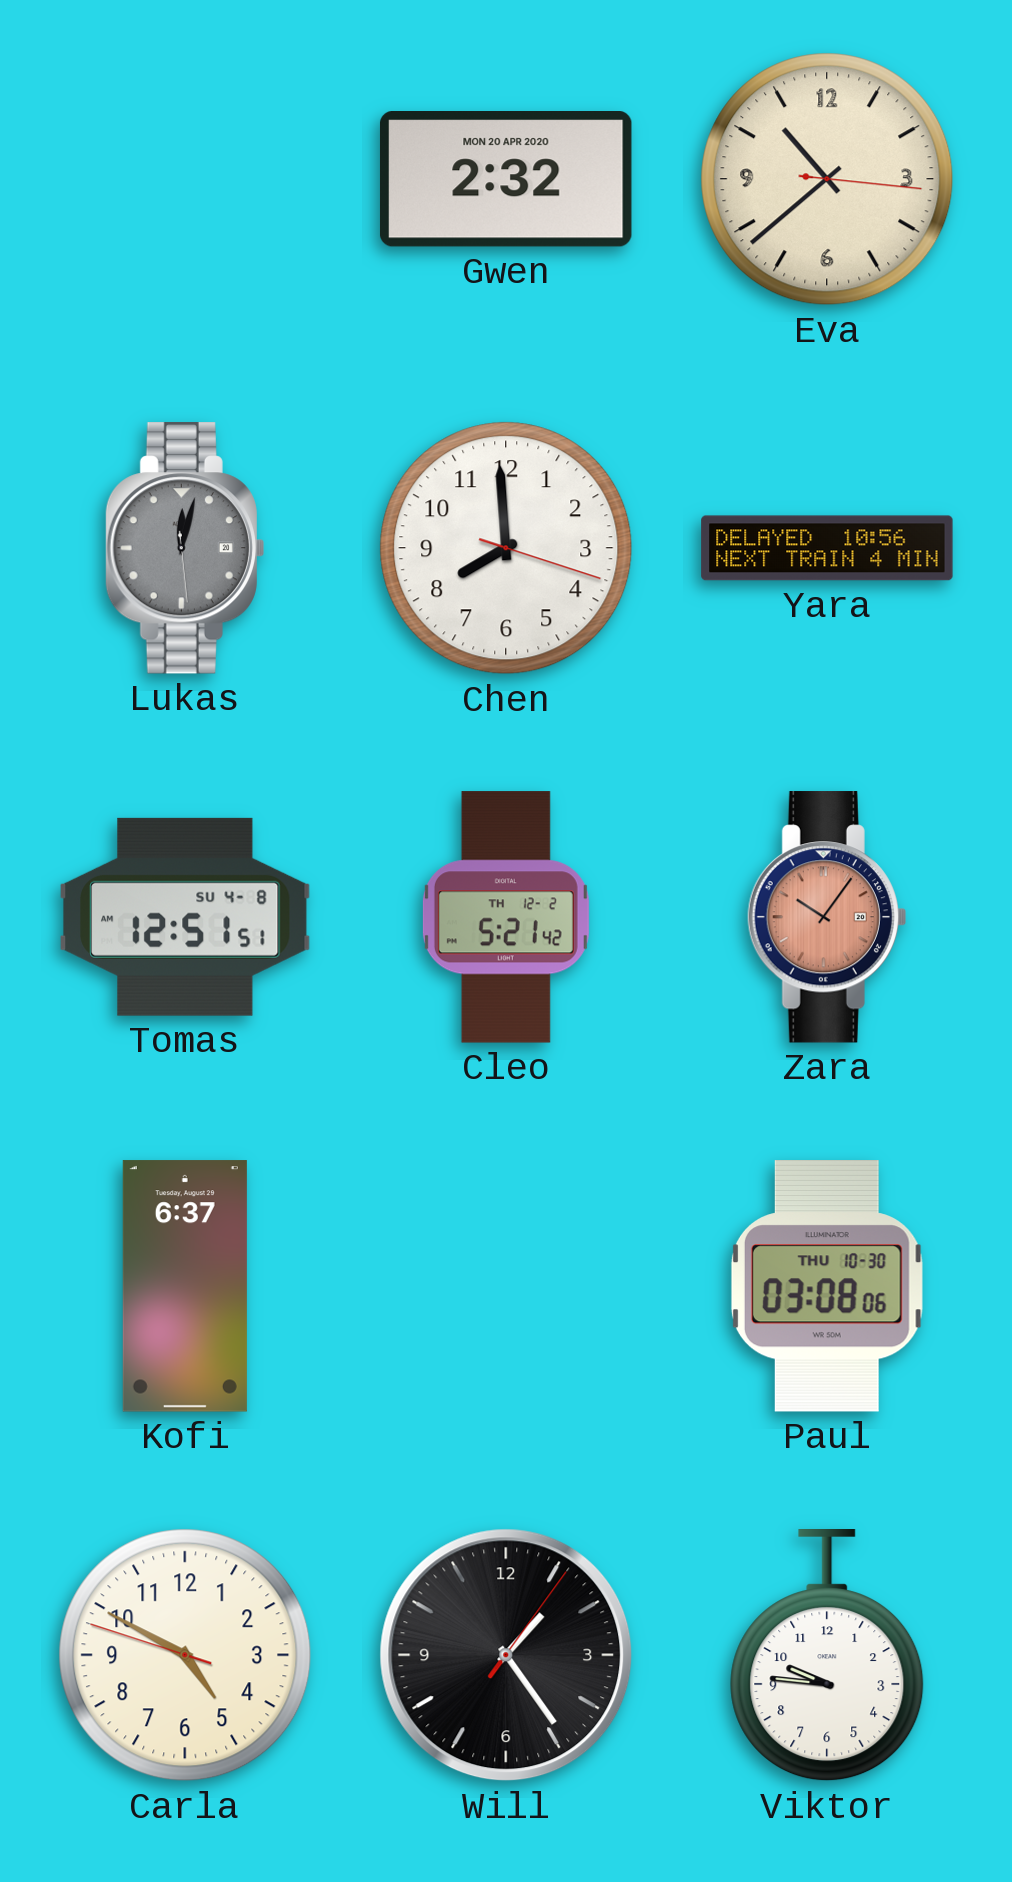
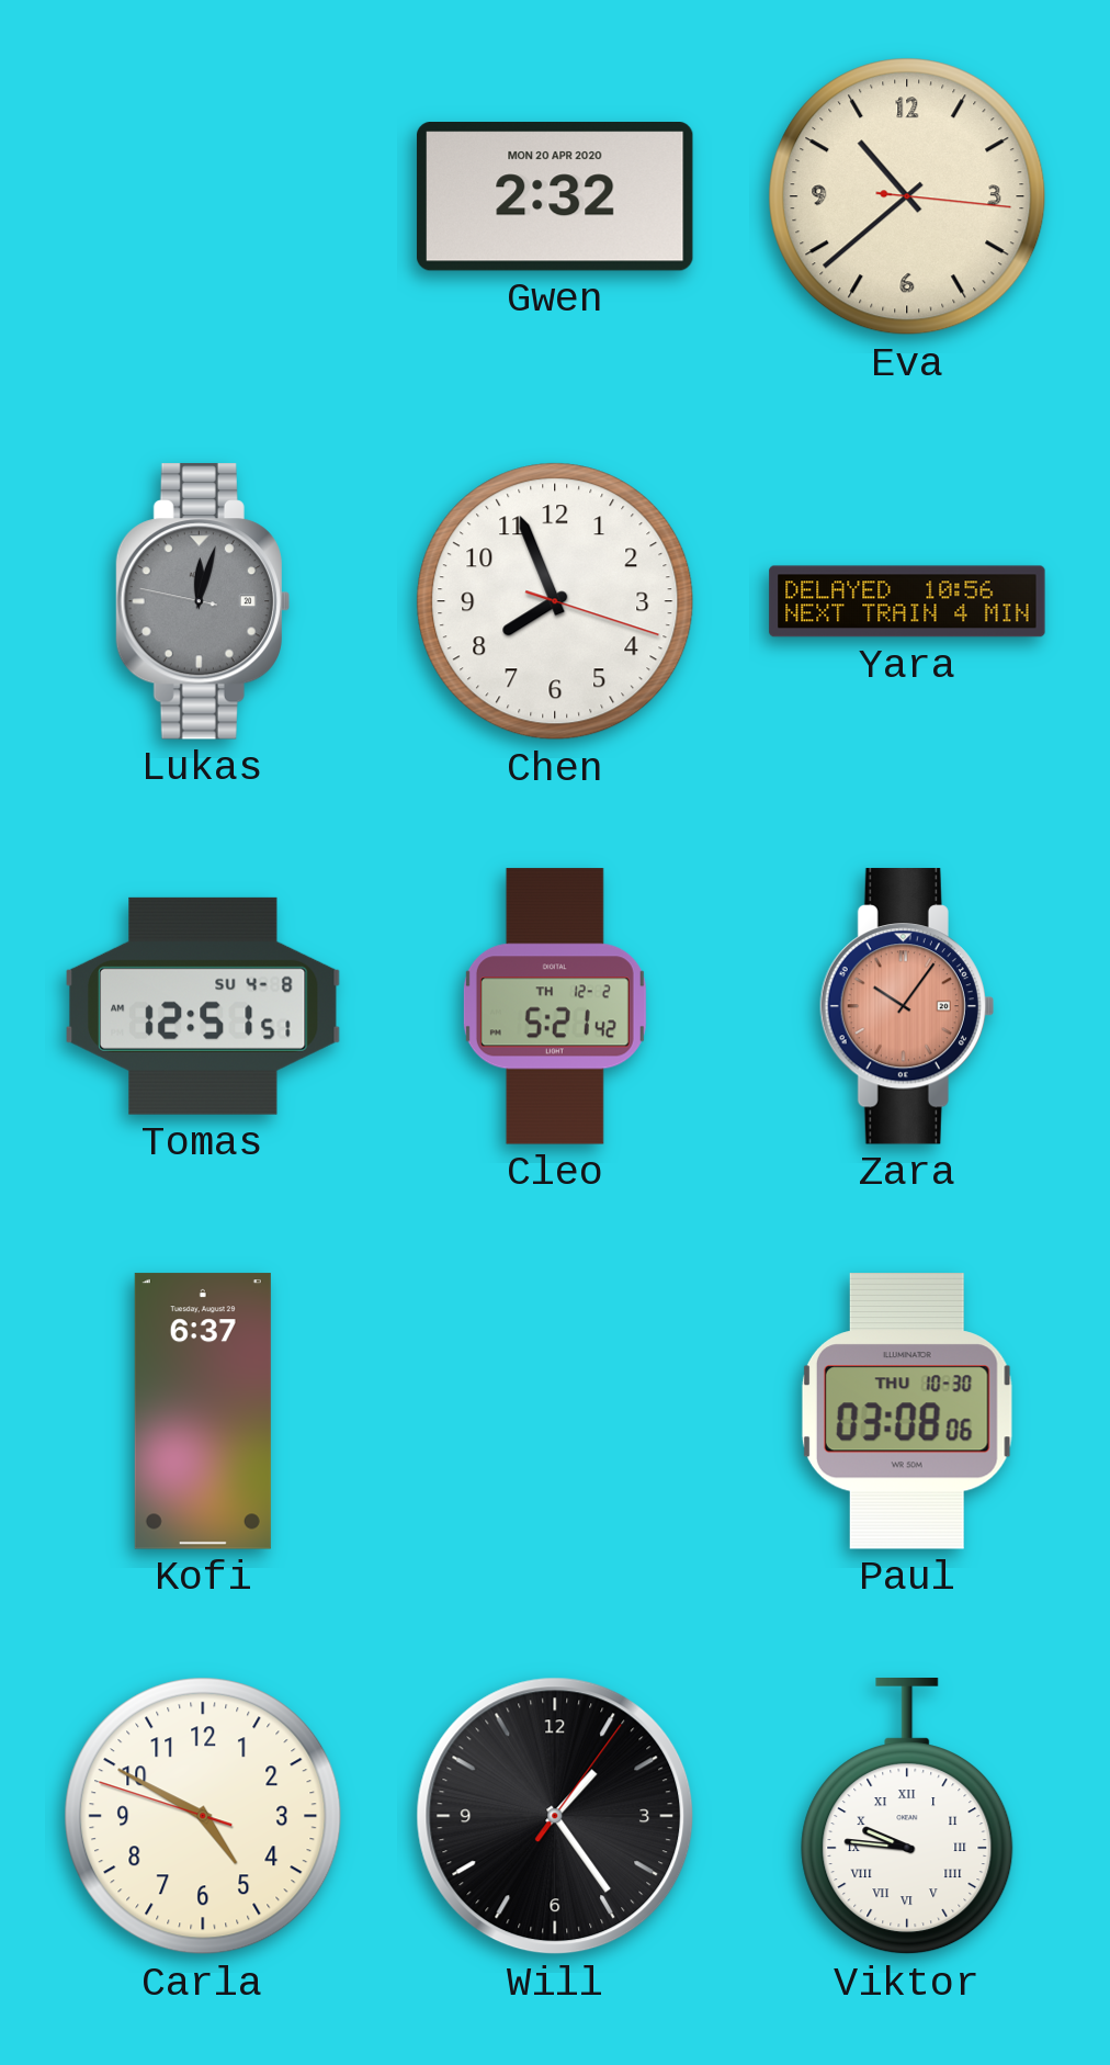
Lukas: 12:02:29 -> 12:02:47 (203, 601)
Chen: 7:59 -> 7:56 (555, 601)
Viktor numerals: Arabic -> Roman (907, 1817)
